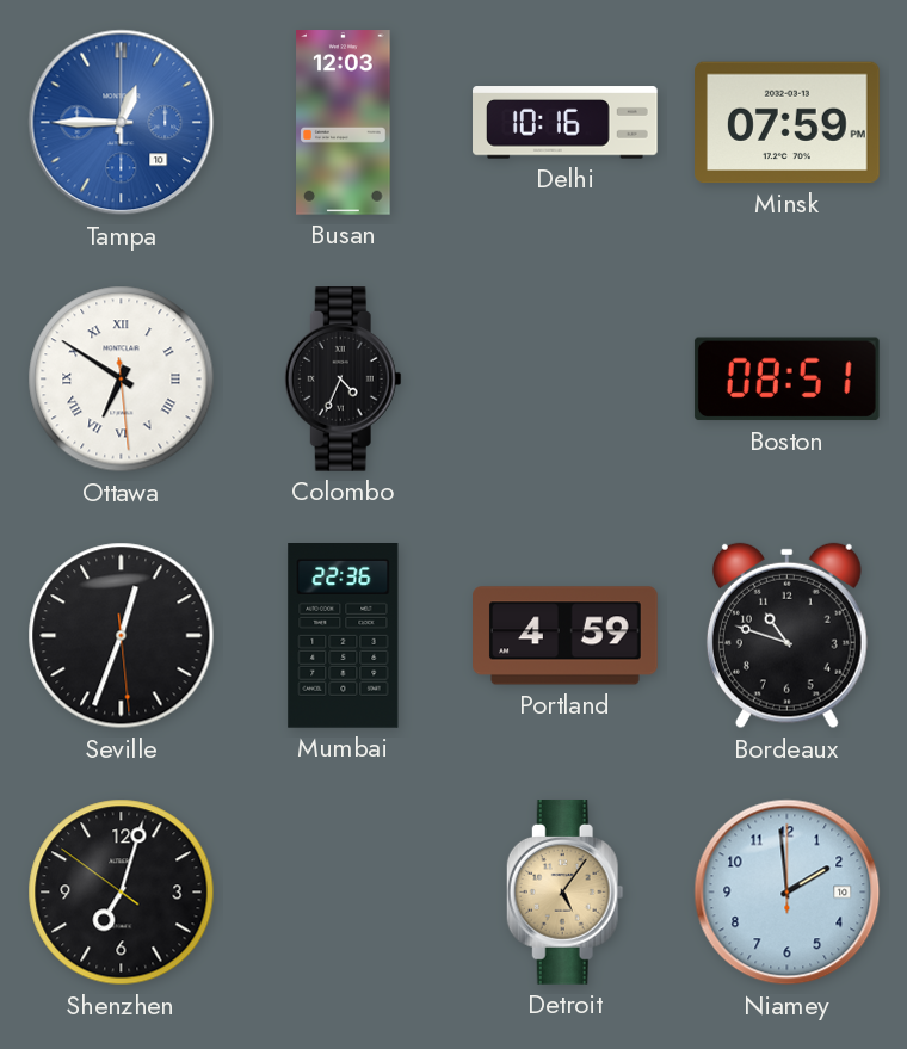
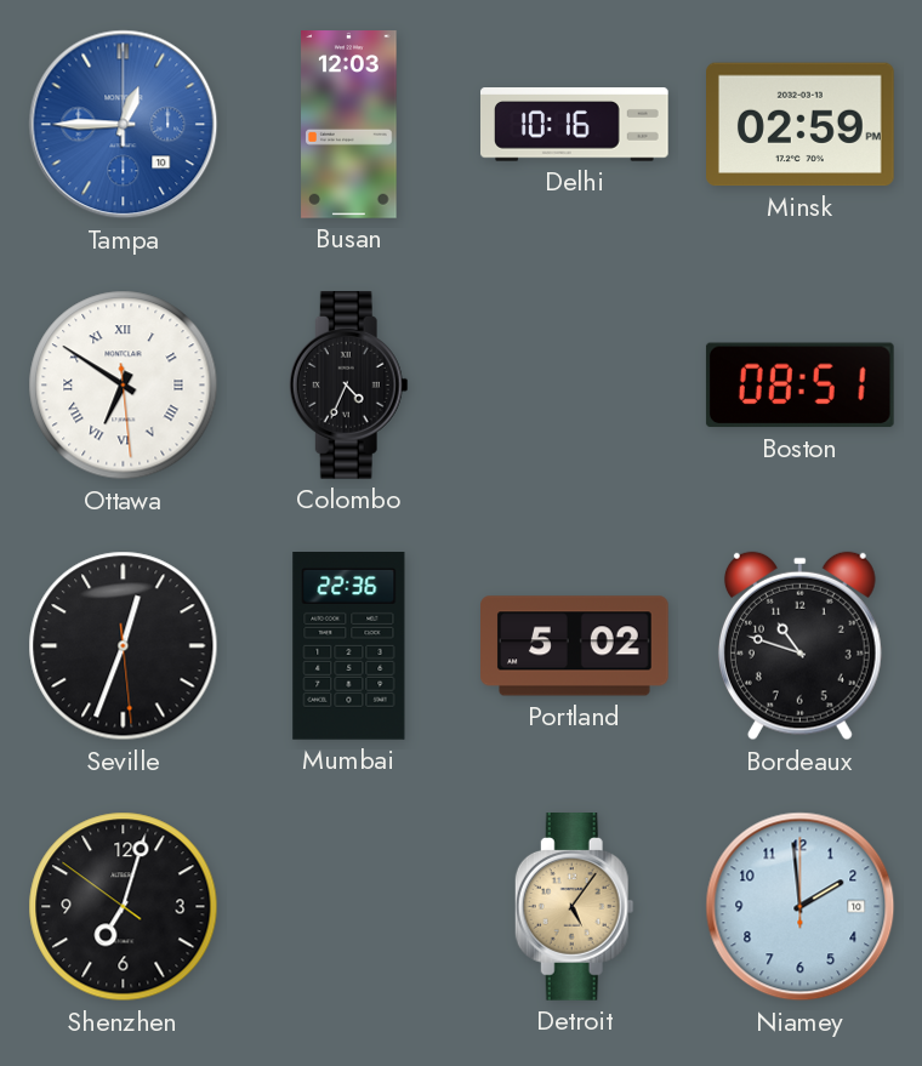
Minsk: 07:59 -> 02:59 (801, 125)
Portland: 4:59 -> 5:02 (575, 646)
